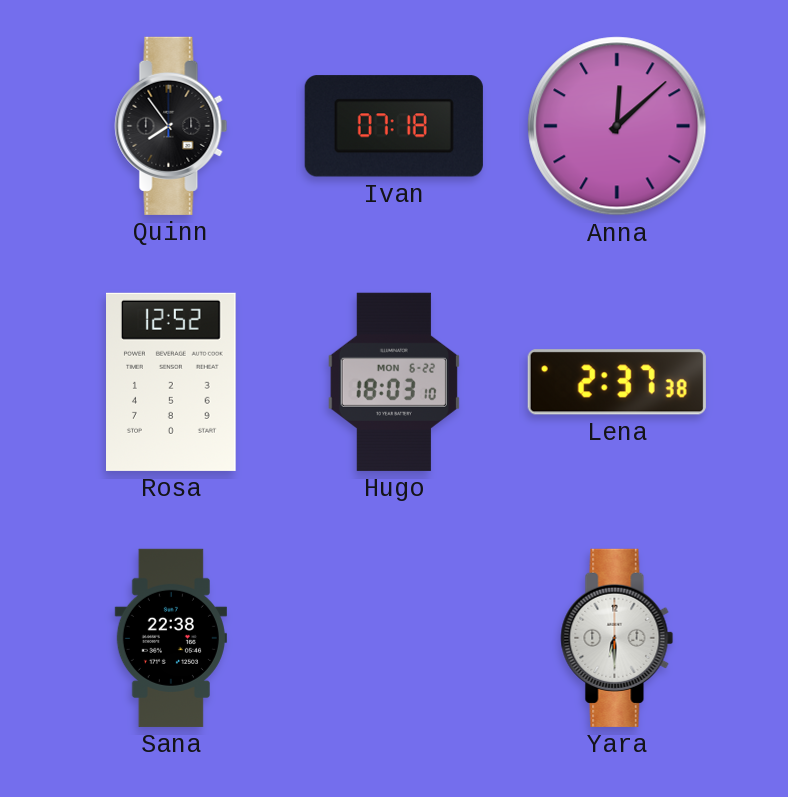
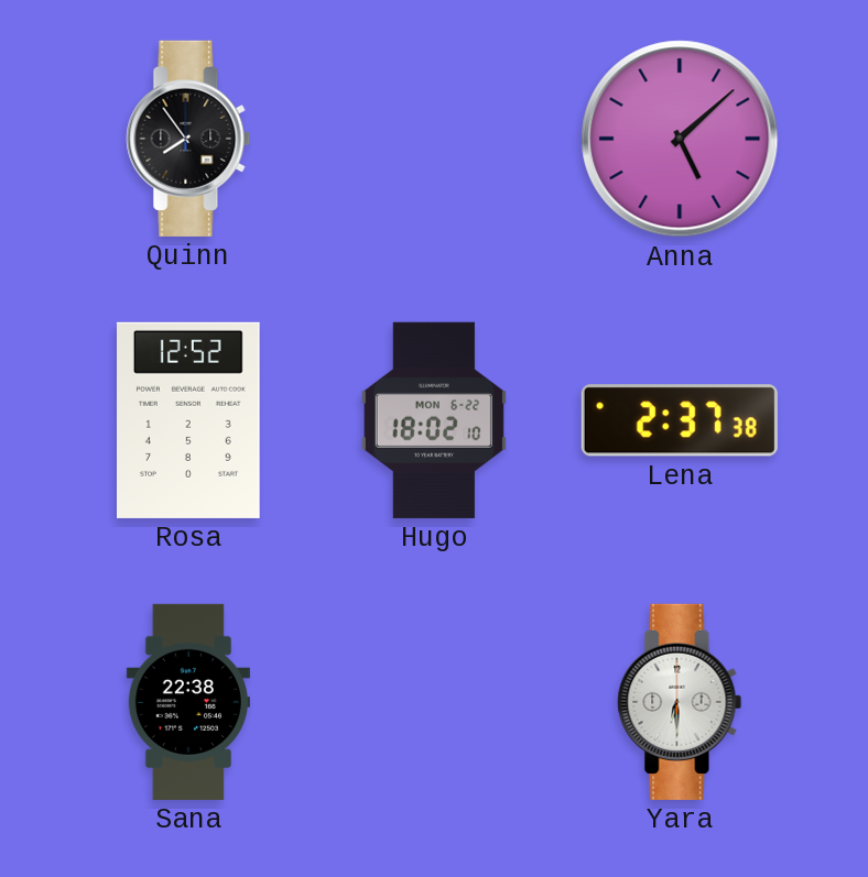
Ivan: 07:18 -> none (394, 126)
Anna: 12:08 -> 5:08 (680, 139)
Hugo: 18:03 -> 18:02 (434, 420)
